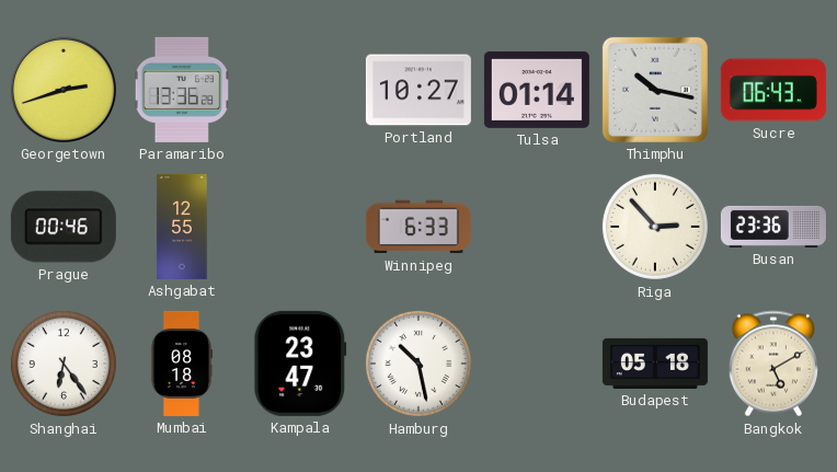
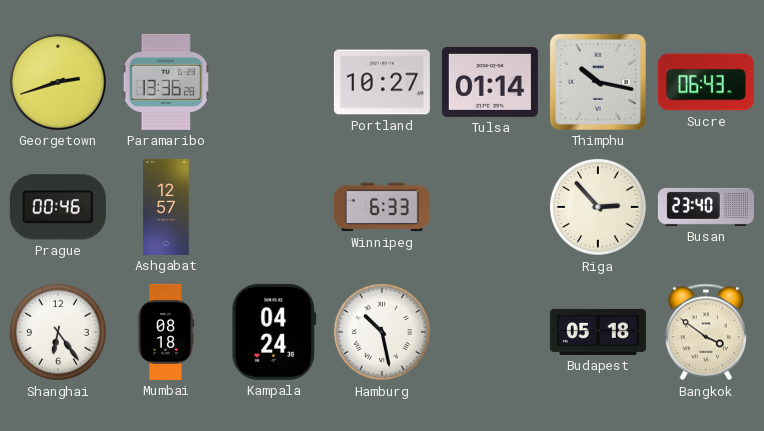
Ashgabat: 12:55 -> 12:57 (166, 207)
Busan: 23:36 -> 23:40 (706, 207)
Kampala: 23:47 -> 04:24 (274, 332)
Bangkok: 5:10 -> 3:51 (706, 332)
